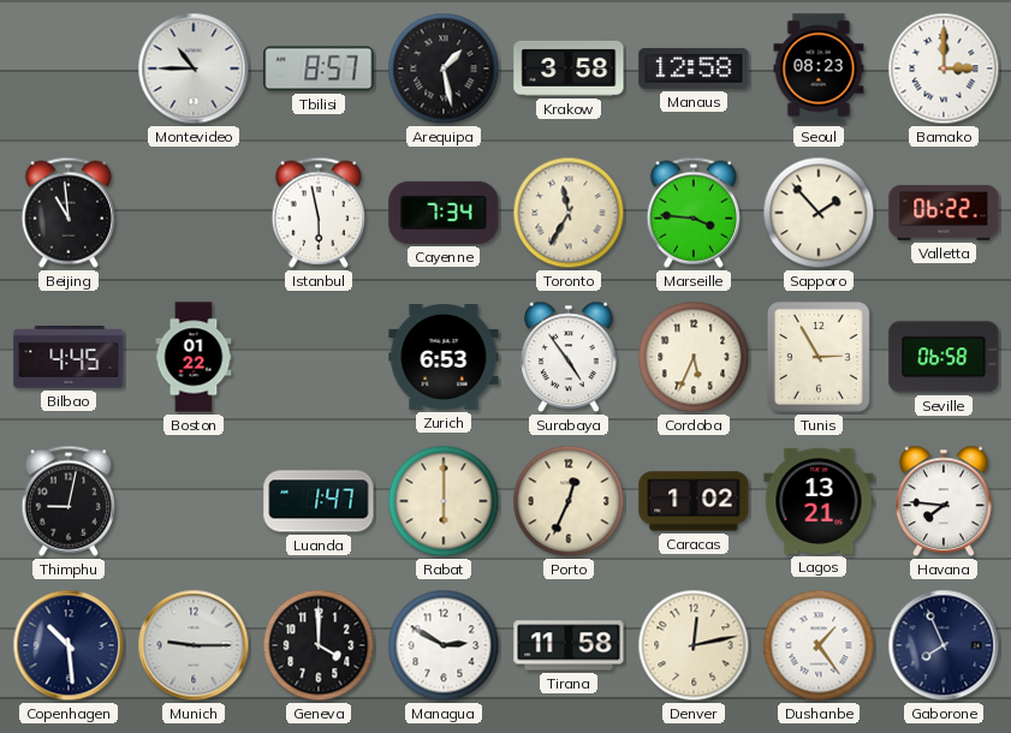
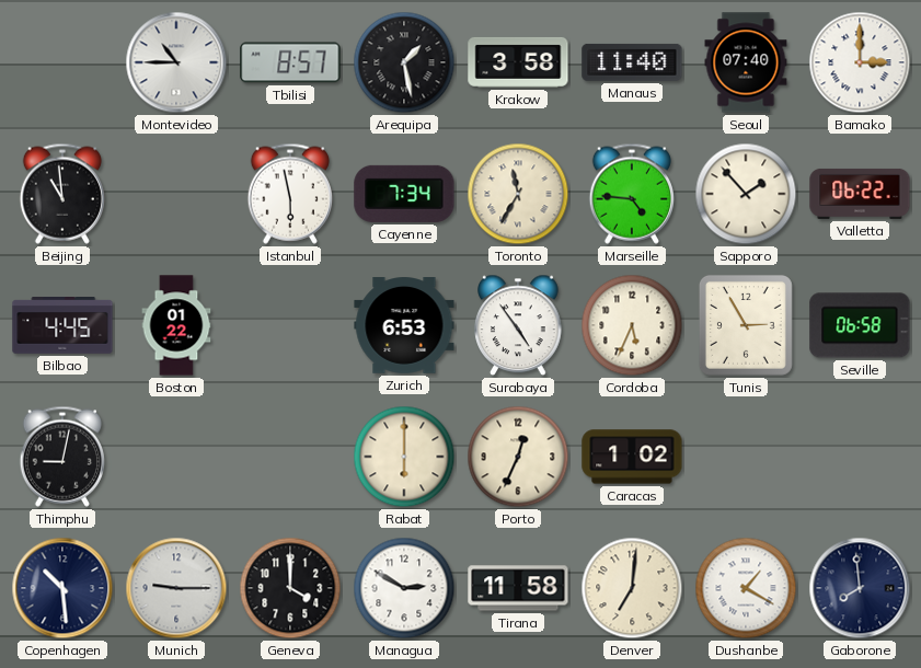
Manaus: 12:58 -> 11:40 (632, 62)
Seoul: 08:23 -> 07:40 (746, 62)
Marseille: 3:46 -> 4:46 (632, 194)
Luanda: 1:47 -> none (319, 501)
Lagos: 13:21 -> none (819, 501)
Havana: 7:46 -> none (944, 501)
Denver: 12:13 -> 7:01 (632, 588)
Dushanbe: 1:24 -> 1:20 (746, 588)
Gaborone: 7:56 -> 7:59 (860, 588)
